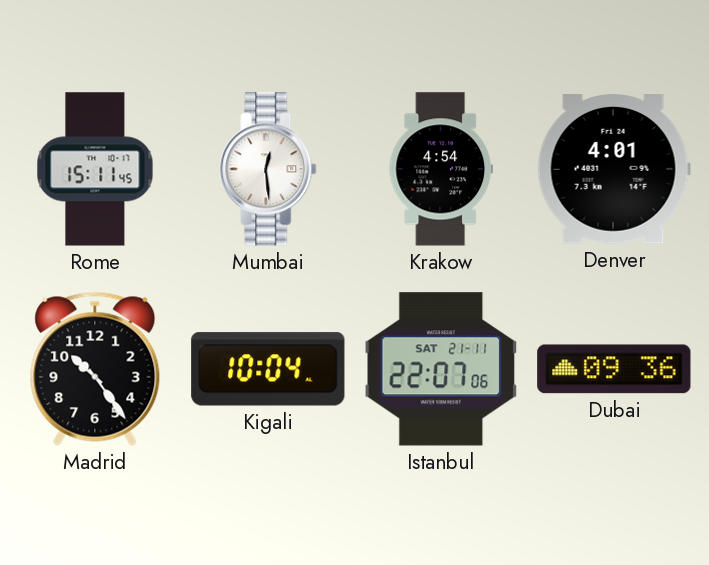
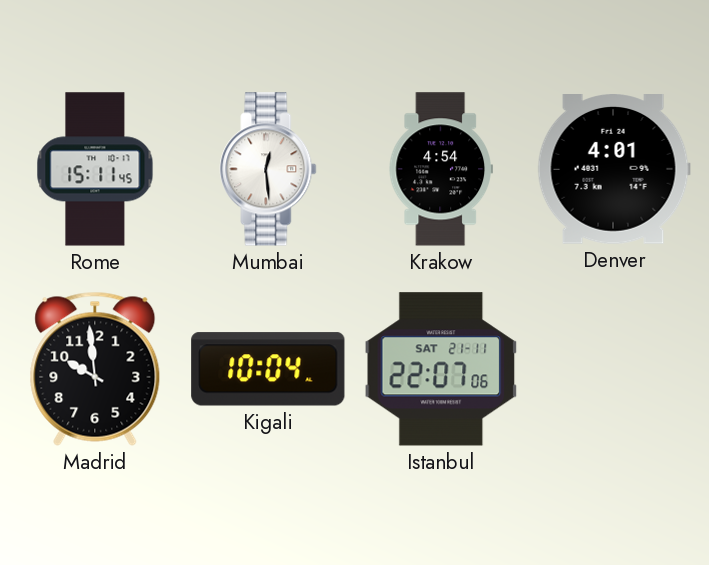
Madrid: 10:24 -> 9:59 (95, 369)
Dubai: 09:36 -> none (614, 369)
